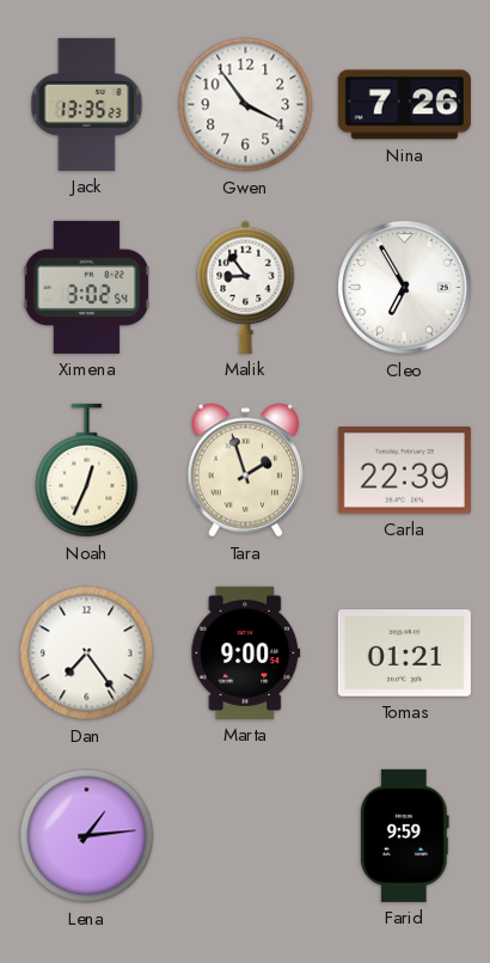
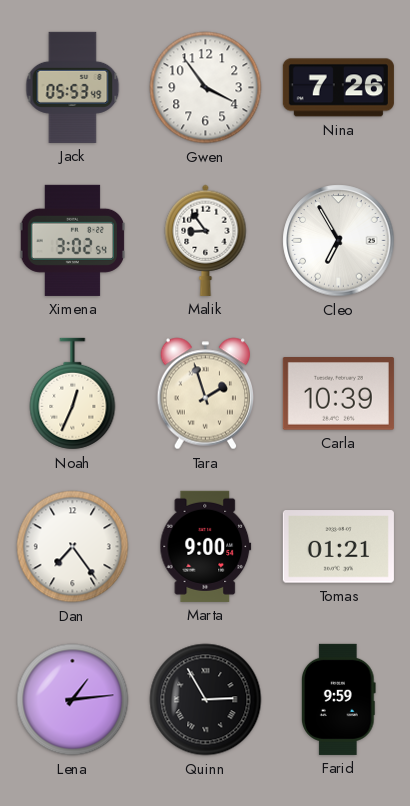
Jack: 13:35 -> 05:53 (73, 87)
Carla: 22:39 -> 10:39 (338, 394)
Quinn: none -> 2:55 (206, 700)
